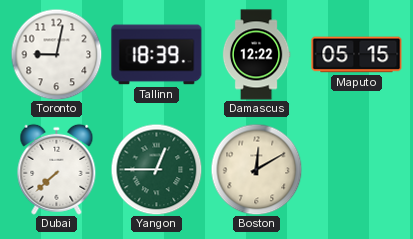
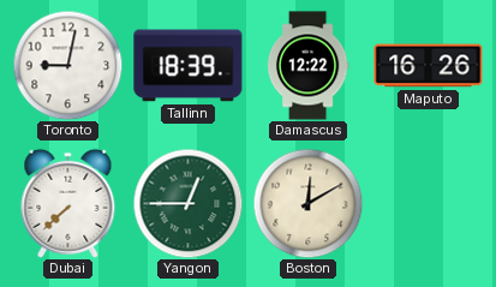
Maputo: 05:15 -> 16:26 (429, 66)
